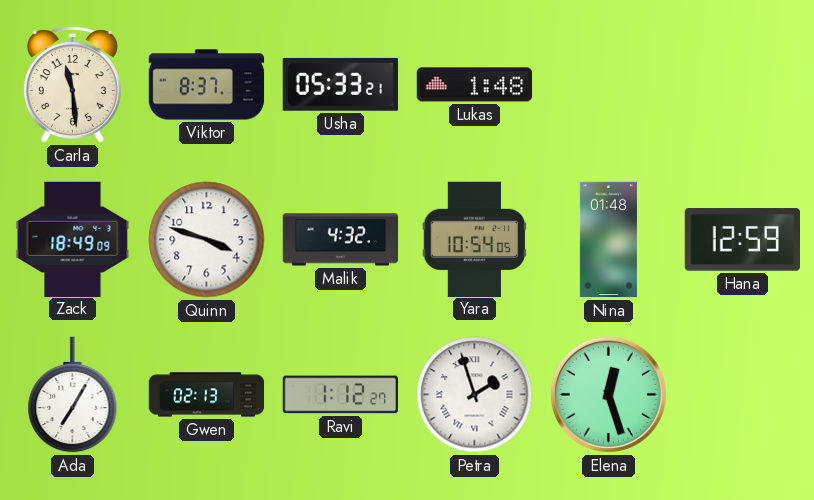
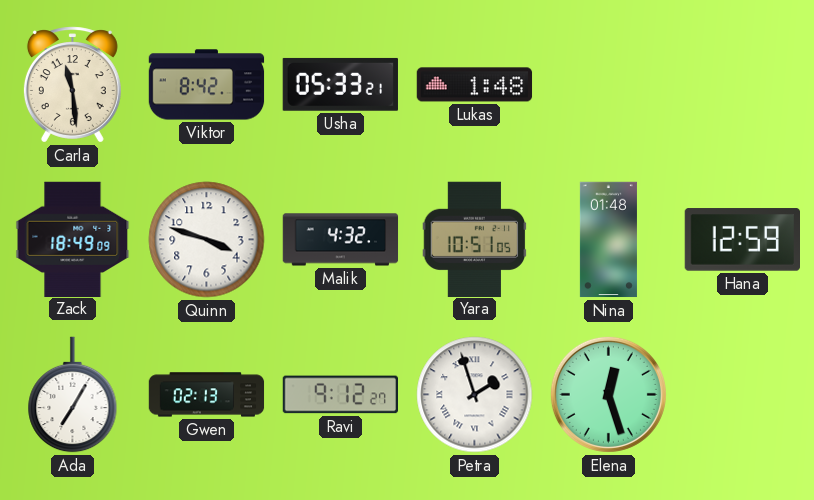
Viktor: 8:37 -> 8:42 (207, 85)
Yara: 10:54 -> 10:51 (475, 239)
Ravi: 1:12 -> 9:12 (340, 395)
